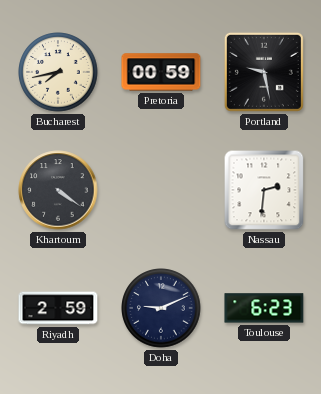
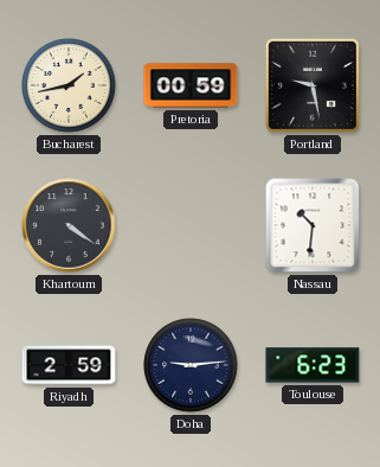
Bucharest: 7:43 -> 1:43 (69, 85)
Nassau: 2:31 -> 10:31 (313, 225)
Doha: 9:11 -> 9:14 (191, 365)
